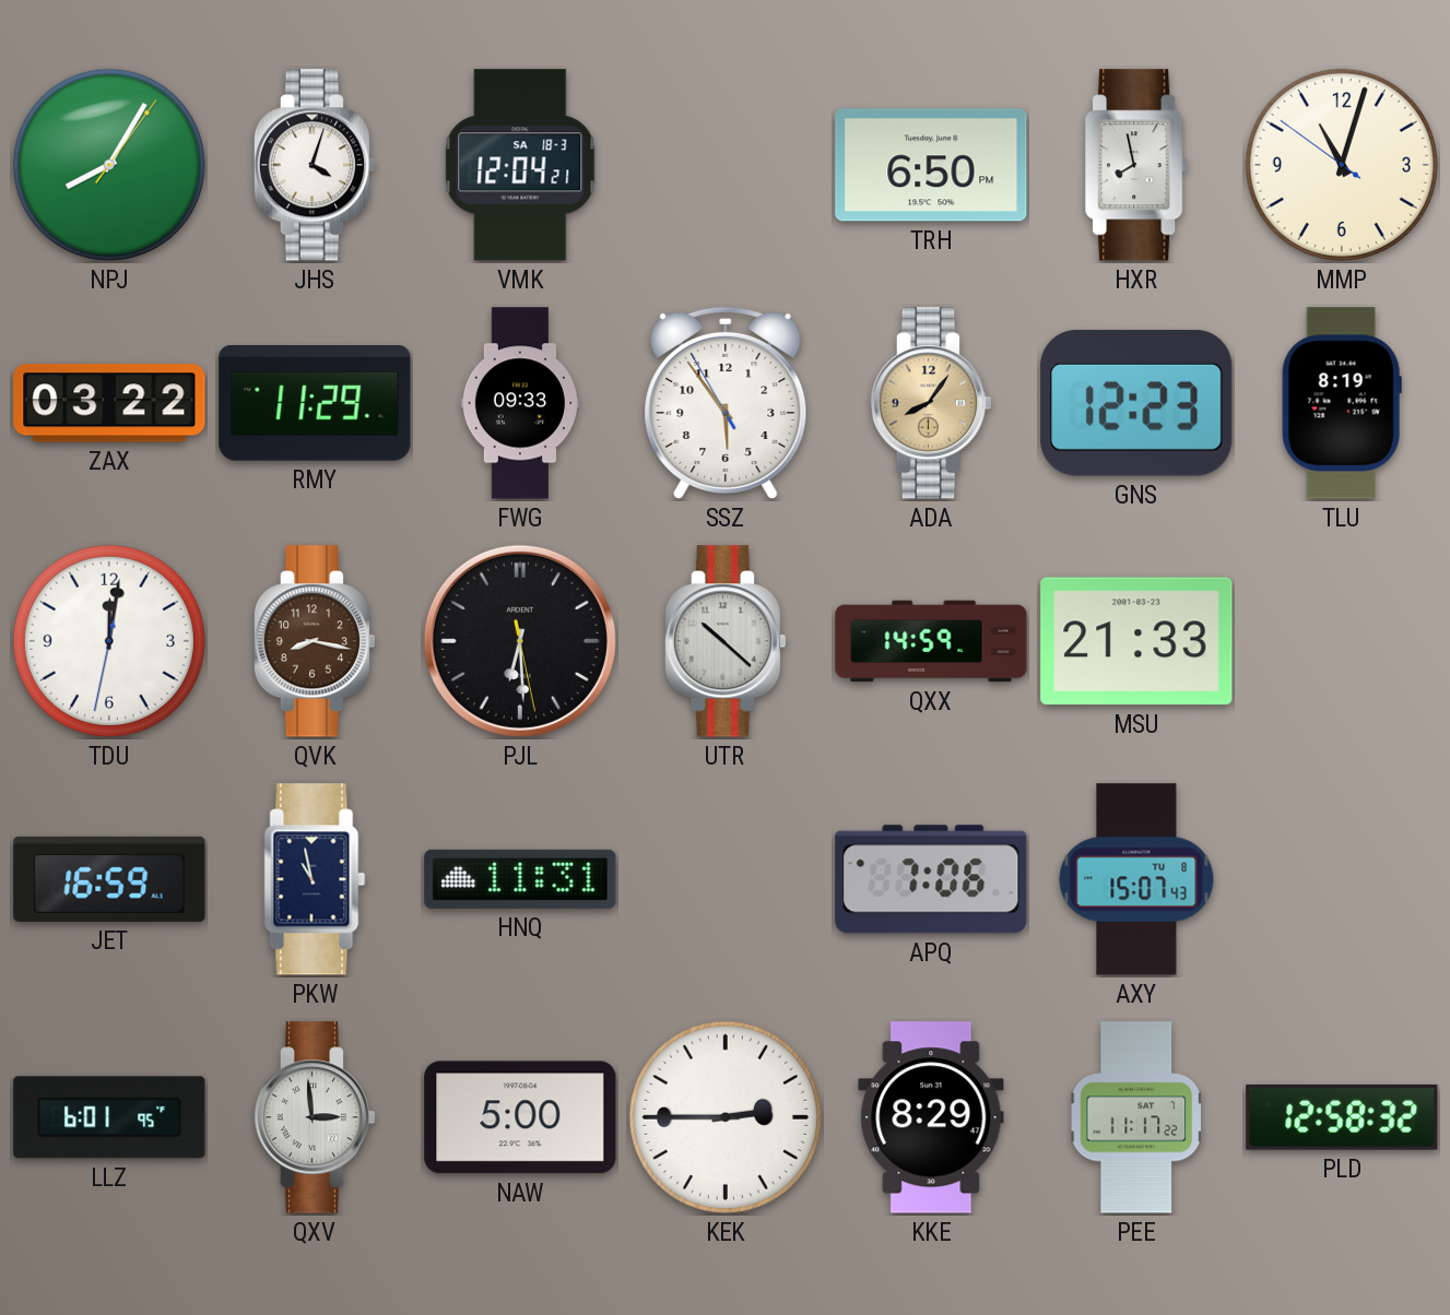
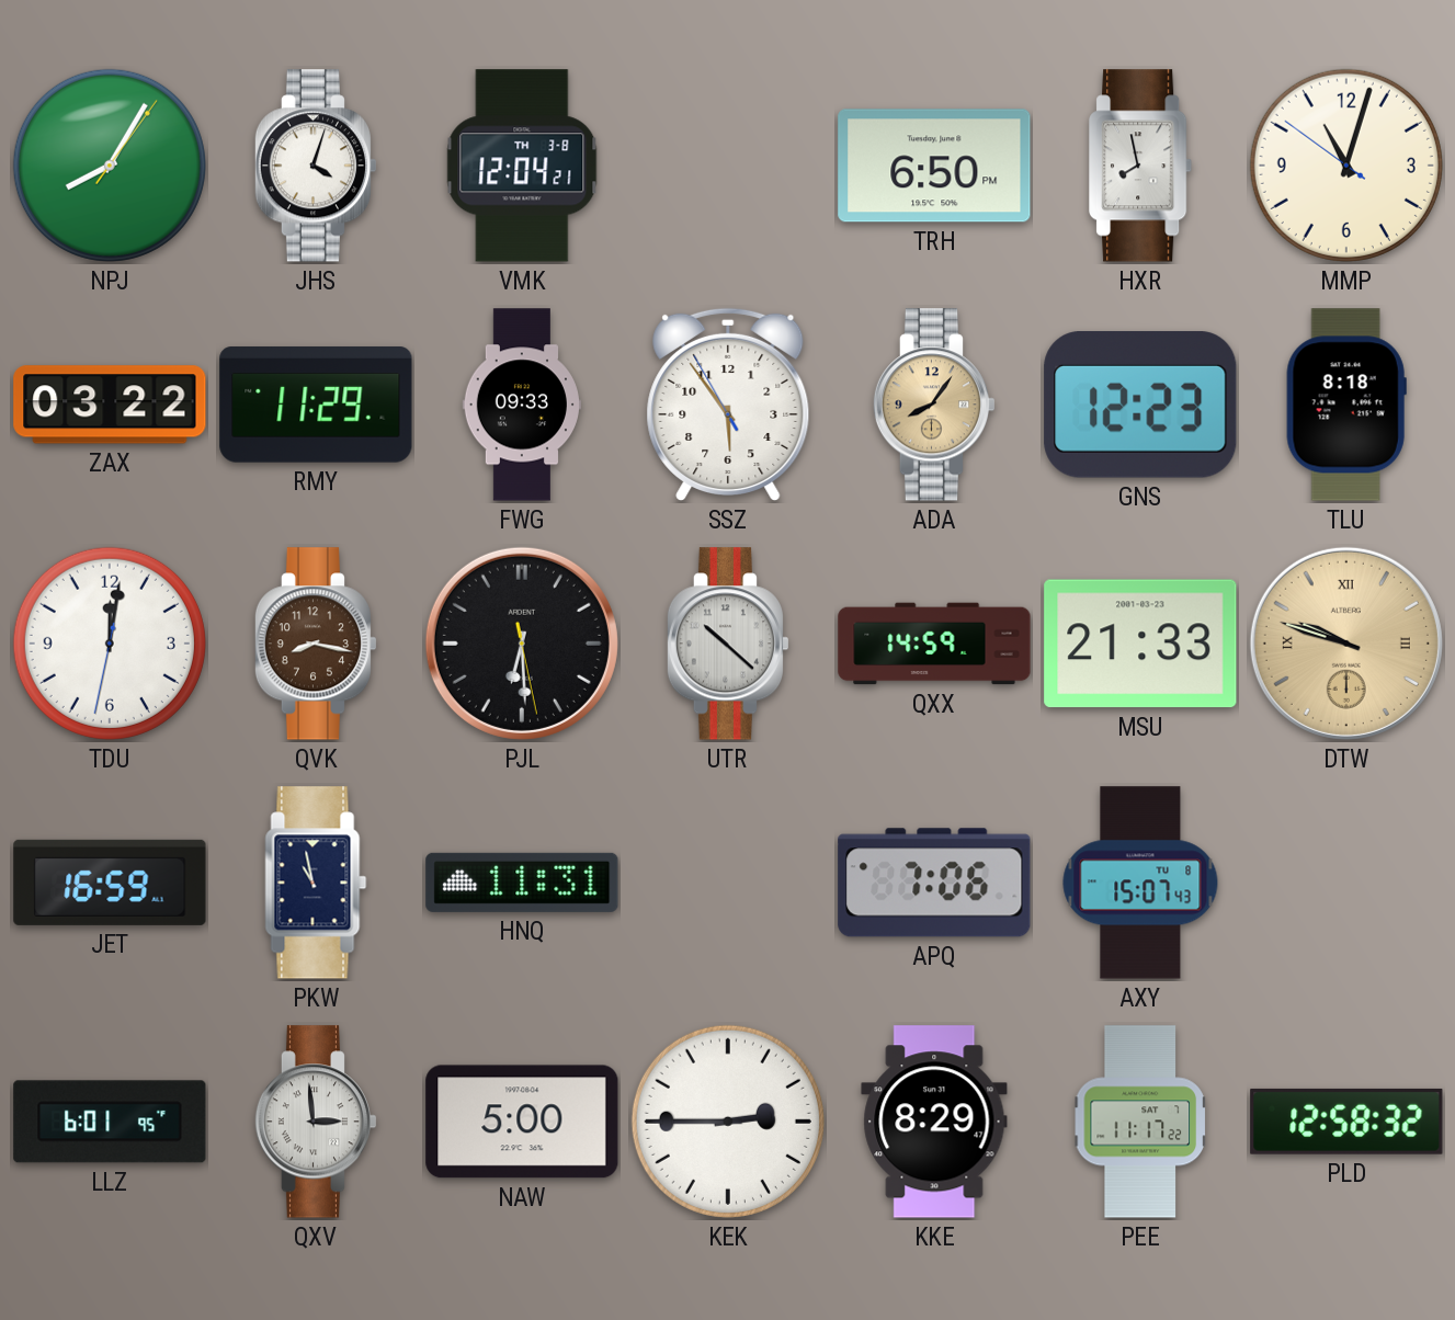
VMK date: SA 18-3 -> TH 3-8 (522, 166)
TLU: 8:19 -> 8:18 (1346, 405)
DTW: none -> 9:48 (1346, 644)
